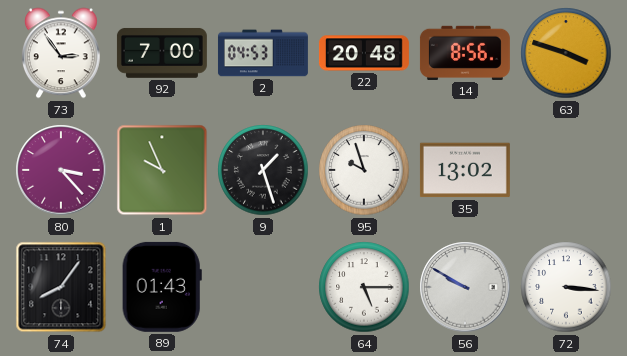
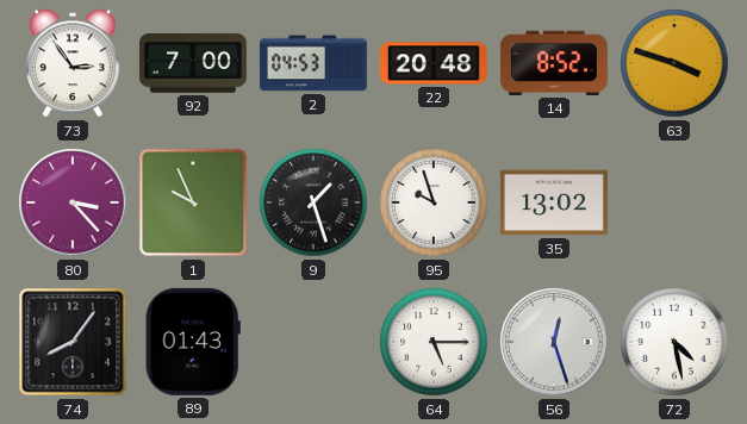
14: 8:56 -> 8:52 (554, 63)
56: 9:50 -> 12:27 (554, 342)
72: 3:16 -> 4:28 (674, 342)
